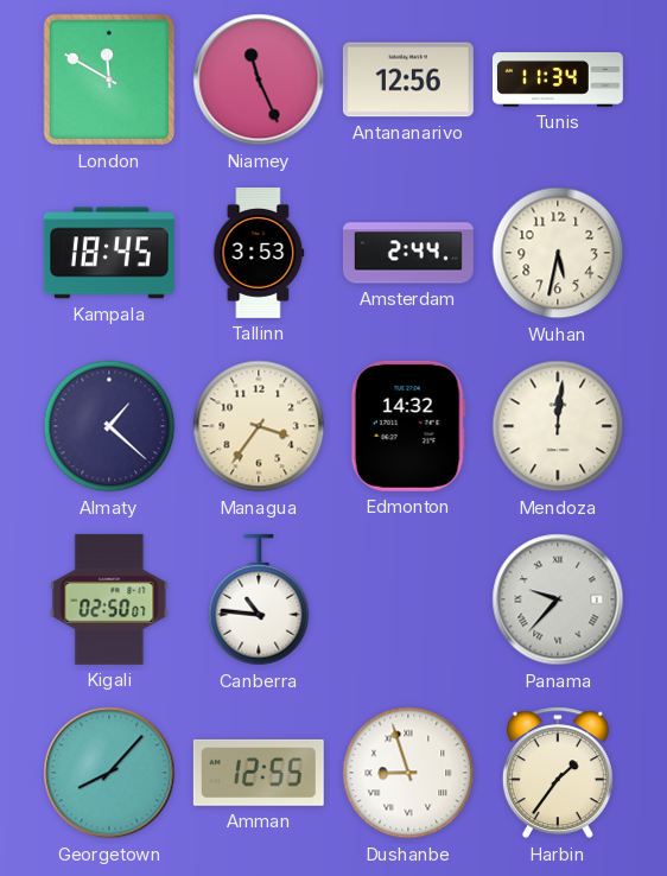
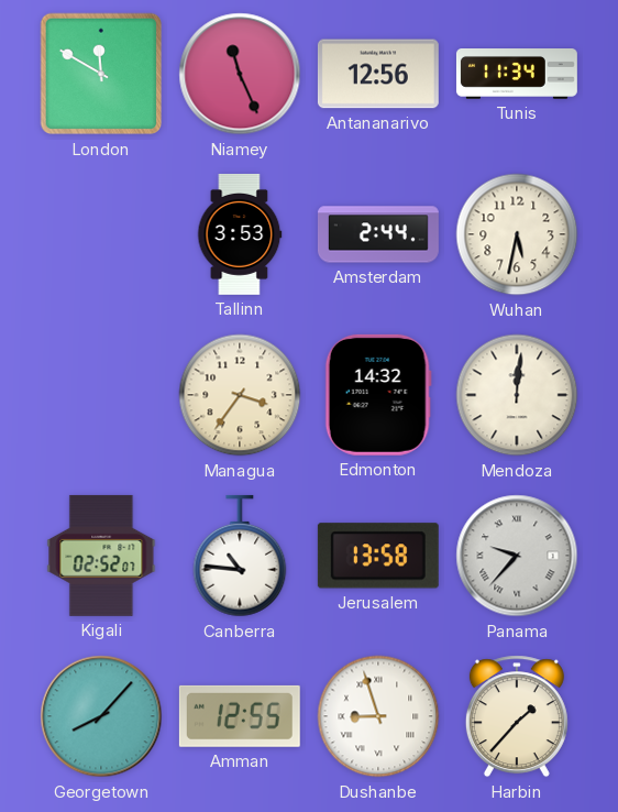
Kampala: 18:45 -> none (109, 253)
Almaty: 1:22 -> none (109, 426)
Kigali: 02:50 -> 02:52 (101, 556)
Jerusalem: none -> 13:58 (378, 556)
Harbin: 1:36 -> 1:37 (517, 716)
